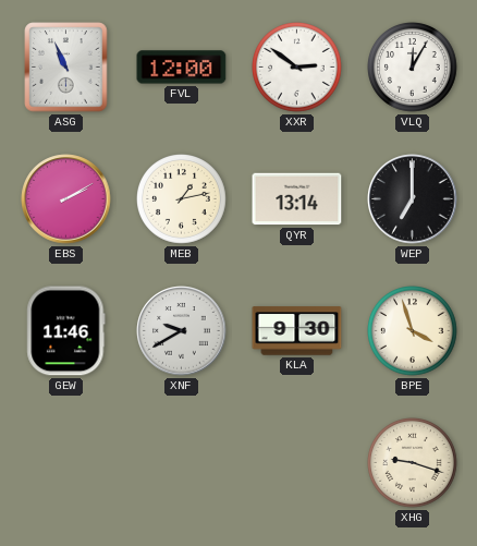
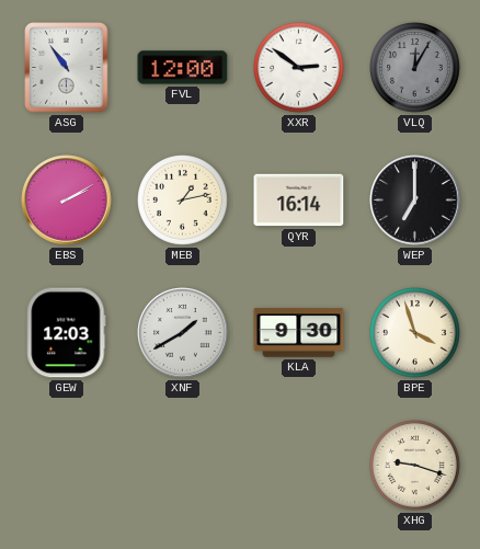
ASG: 10:56 -> 10:54 (67, 68)
VLQ dial: white -> grey (415, 68)
QYR: 13:14 -> 16:14 (299, 201)
GEW: 11:46 -> 12:03 (67, 333)
XNF: 9:40 -> 1:40 (183, 333)
